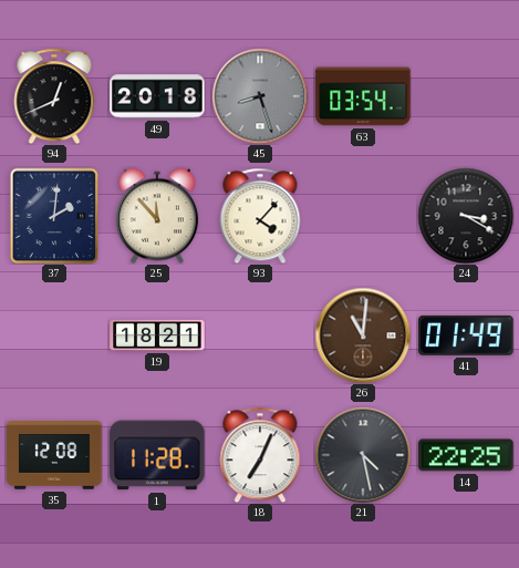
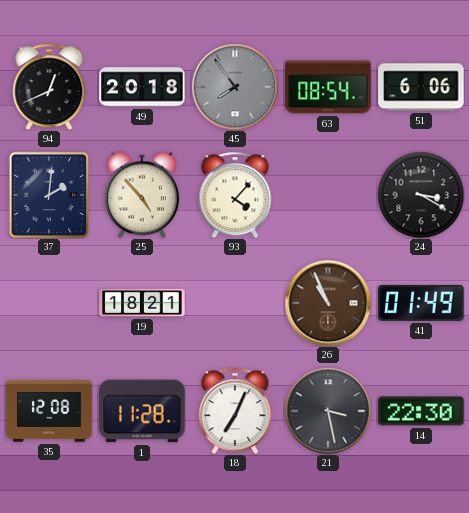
45: 8:27 -> 7:54 (235, 87)
63: 03:54 -> 08:54 (328, 87)
51: none -> 6:06 (421, 87)
25: 11:53 -> 4:53 (142, 195)
26: 11:01 -> 10:56 (328, 303)
21: 4:28 -> 3:28 (328, 411)
14: 22:25 -> 22:30 (421, 411)
